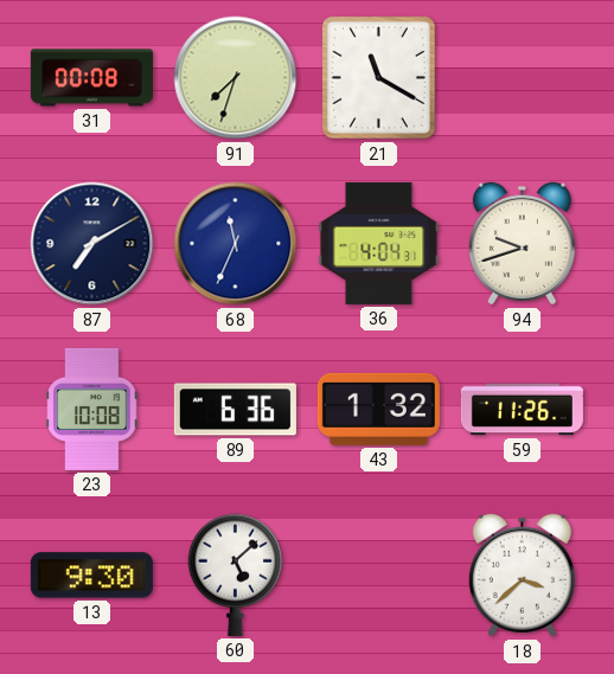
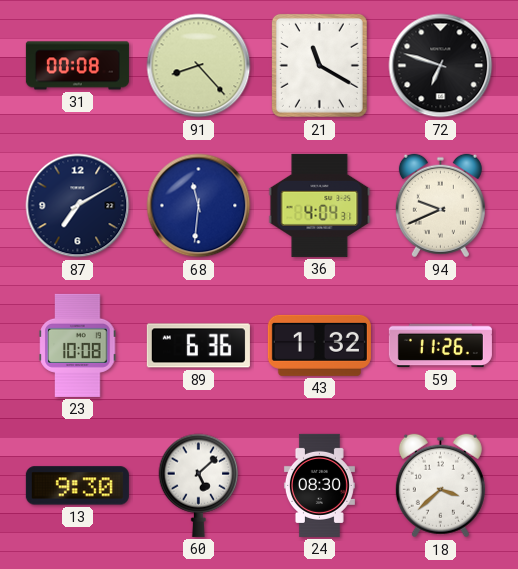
91: 7:33 -> 8:23 (199, 66)
72: none -> 6:48 (441, 66)
68: 11:34 -> 11:31 (199, 206)
94: 9:42 -> 9:41 (440, 206)
24: none -> 08:30 (319, 485)
